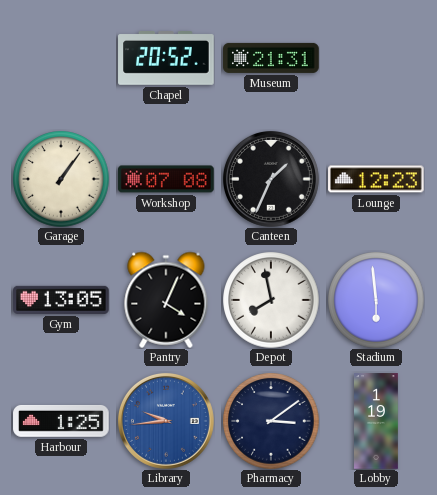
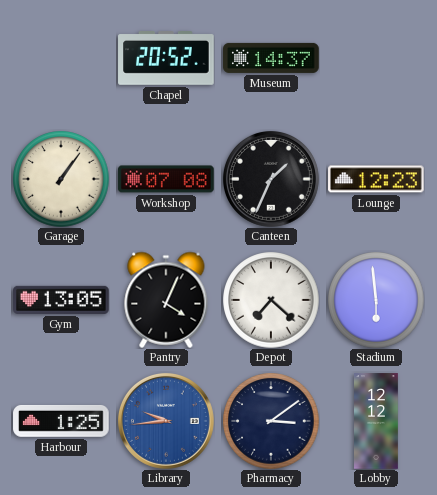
Museum: 21:31 -> 14:37 (271, 58)
Depot: 7:58 -> 7:22 (271, 300)
Lobby: 1:19 -> 12:12 (377, 421)
